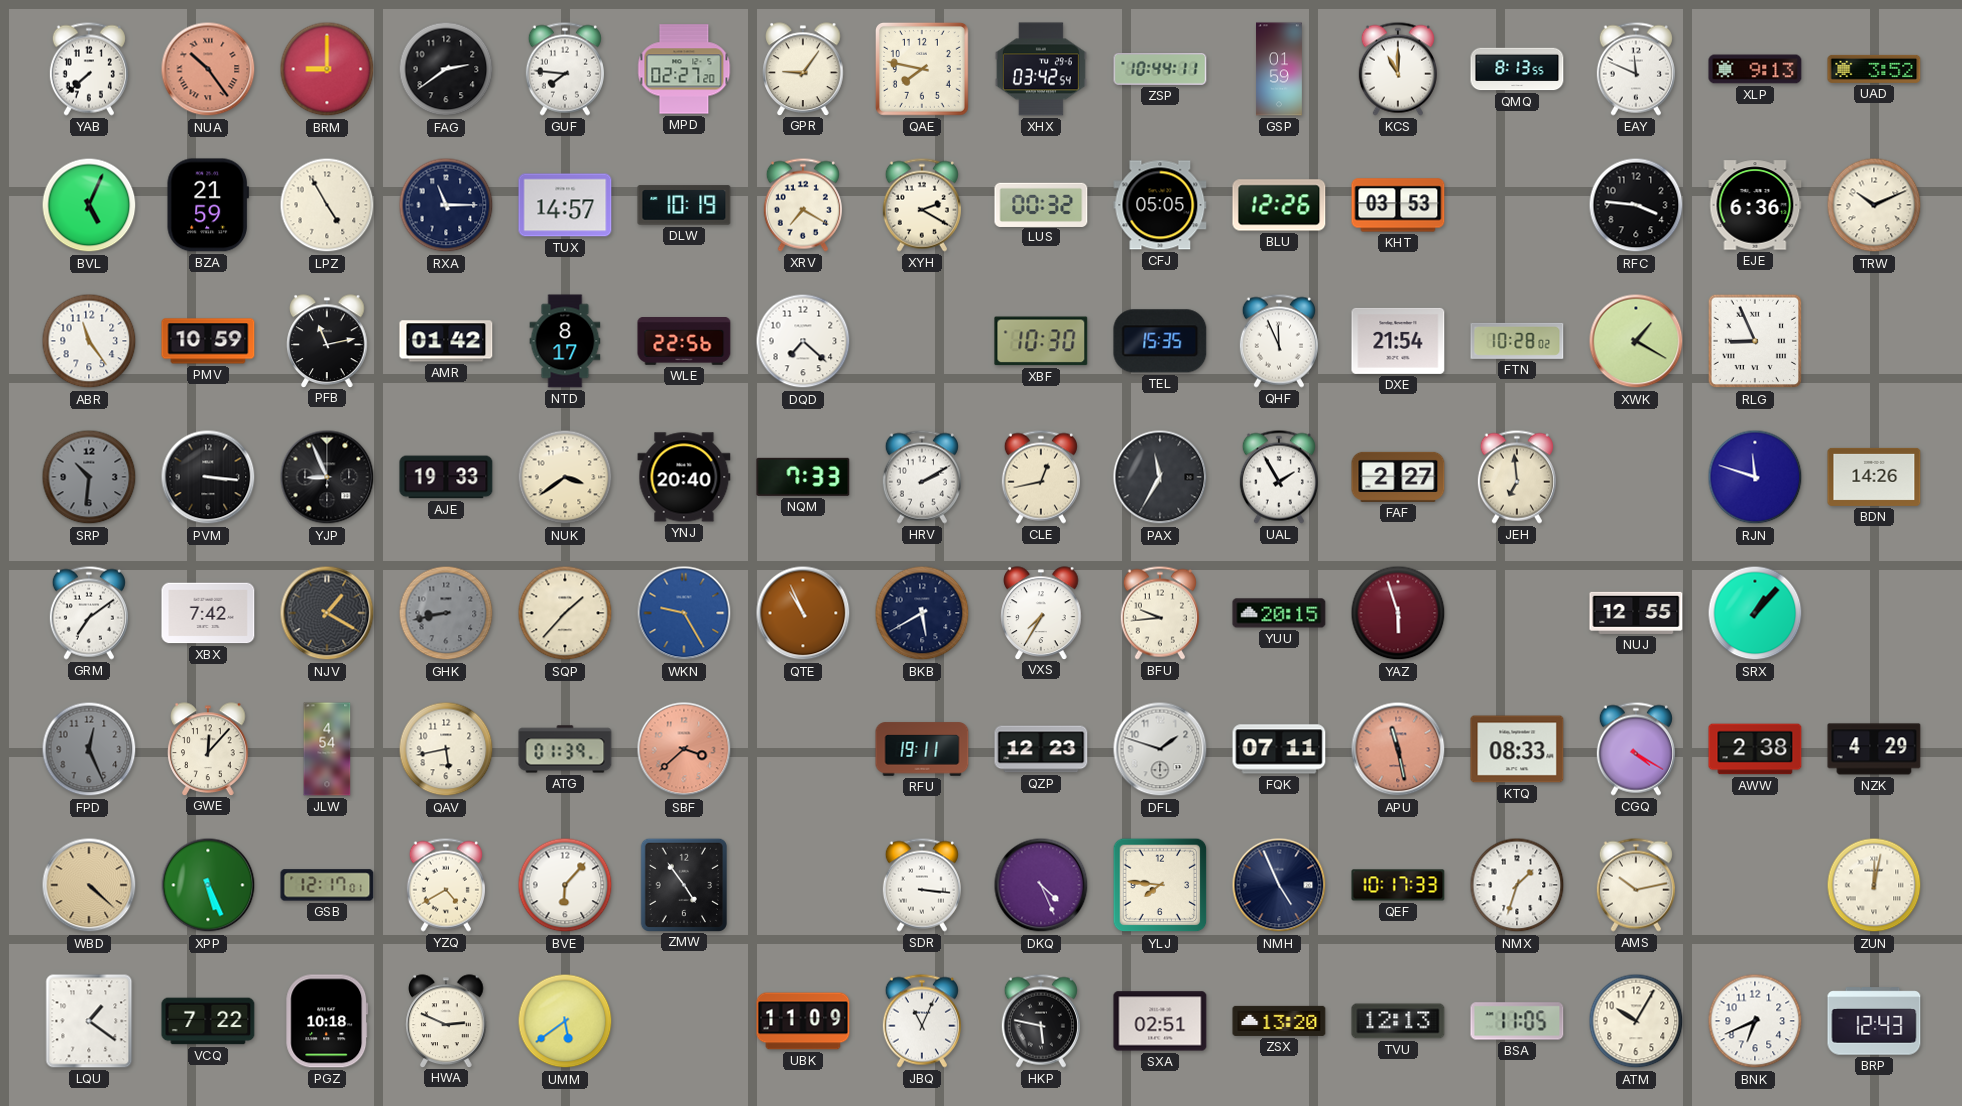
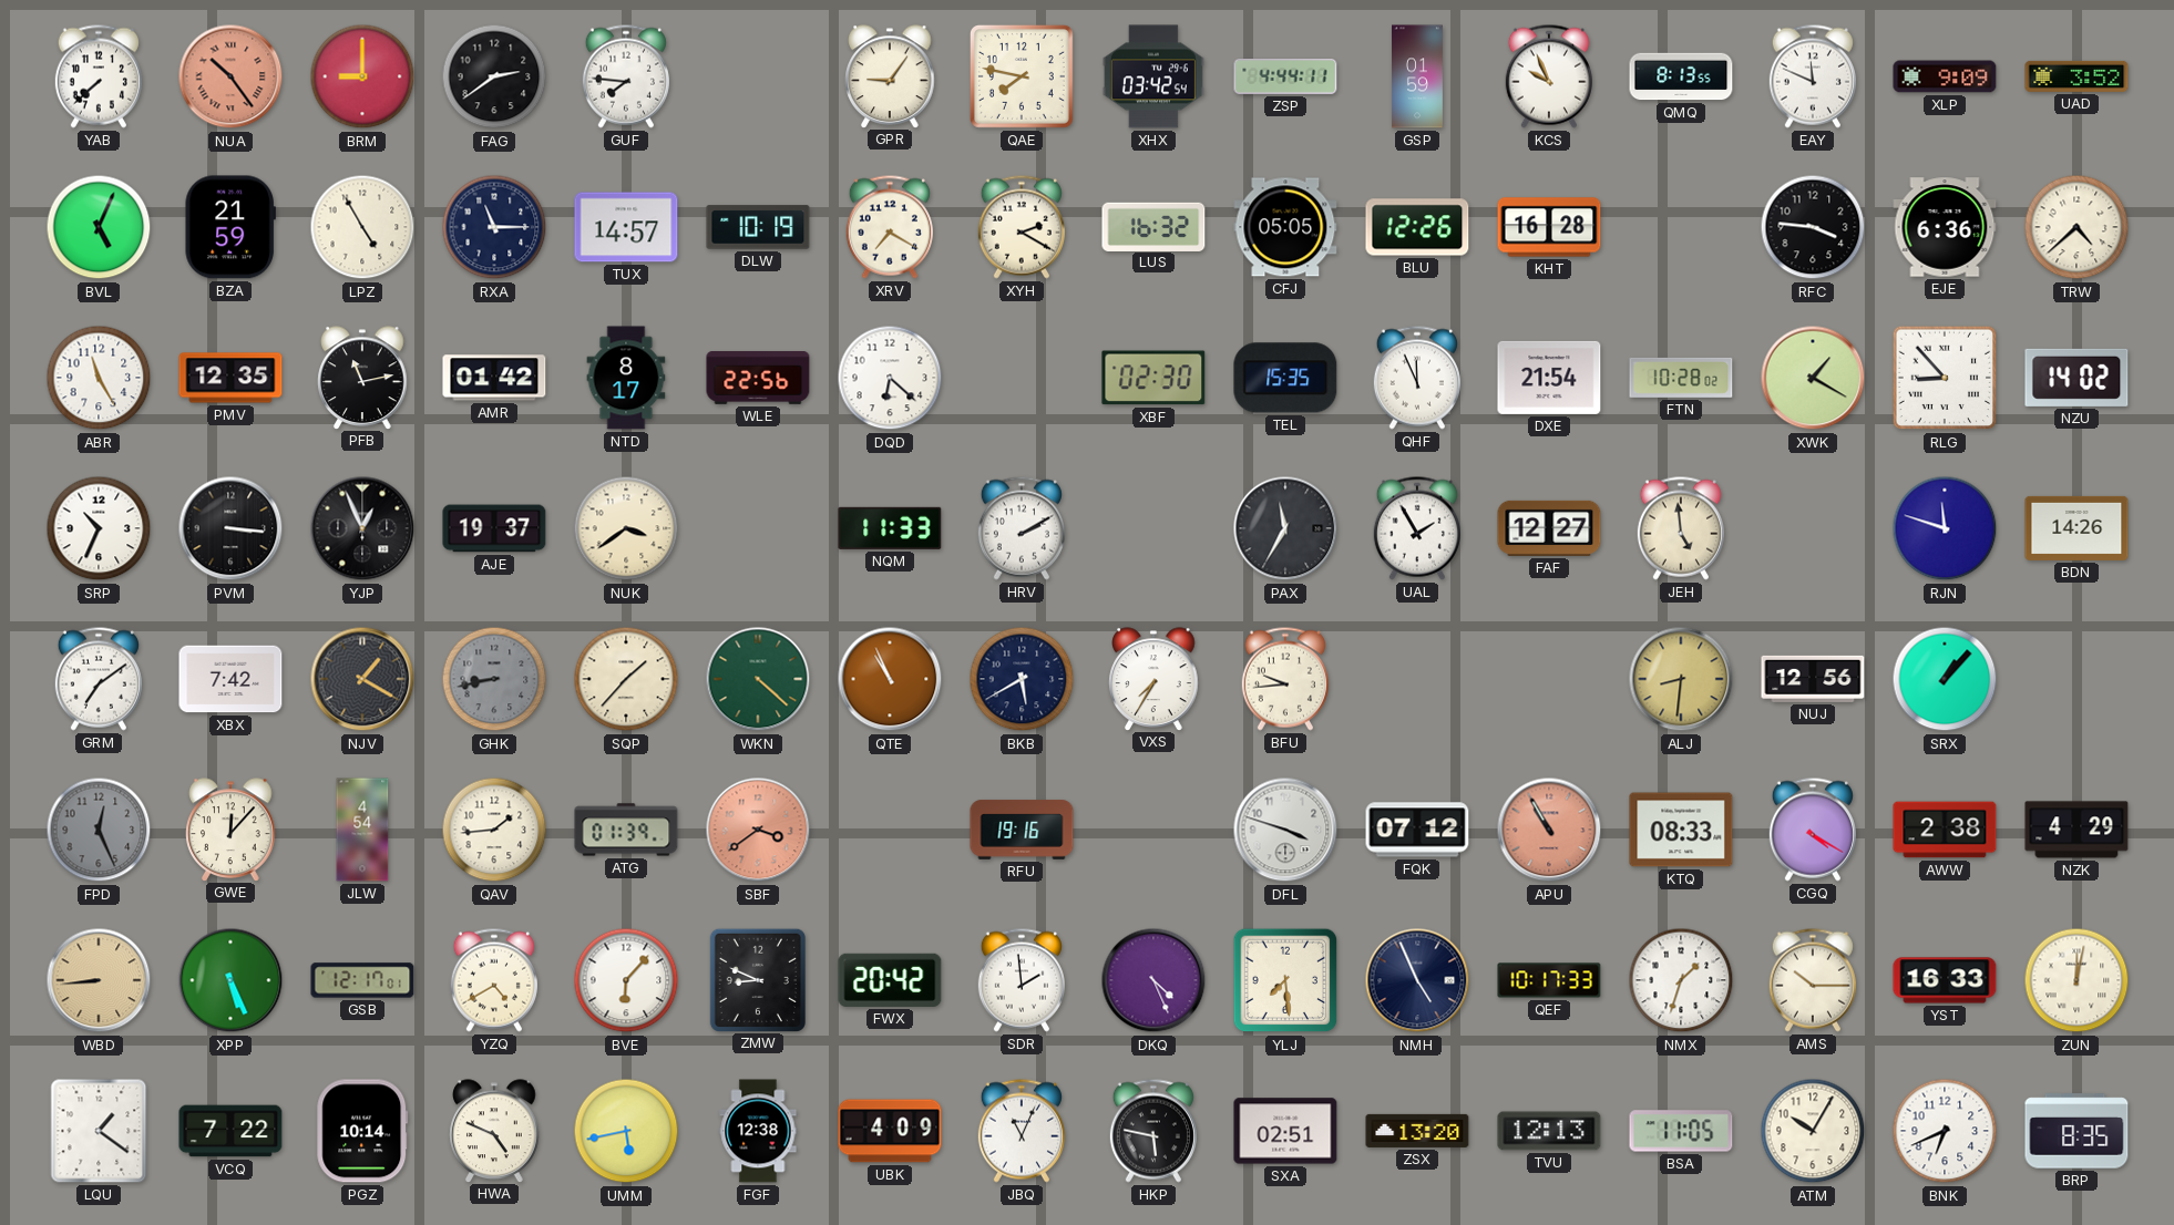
MPD: 02:27 -> none (684, 69)
ZSP: 10:44 -> 4:44 (1285, 78)
KCS: 11:00 -> 9:56 (1549, 76)
XLP: 9:13 -> 9:09 (1945, 76)
LUS: 00:32 -> 16:32 (1153, 226)
KHT: 03:53 -> 16:28 (1549, 227)
TRW: 10:11 -> 4:38 (2076, 227)
ABR: 11:24 -> 11:25 (99, 378)
PMV: 10:59 -> 12:35 (230, 378)
DQD: 7:22 -> 6:22 (890, 378)
XBF: 10:30 -> 02:30 (1153, 378)
RLG: 8:56 -> 8:53 (1945, 378)
NZU: none -> 14:02 (2076, 378)
SRP: 10:31 -> 10:34 (99, 528)
SRP dial: grey -> white (99, 528)
YJP: 8:56 -> 12:56 (362, 528)
AJE: 19:33 -> 19:37 (494, 528)
YNJ: 20:40 -> none (684, 477)
NQM: 7:33 -> 11:33 (890, 528)
CLE: 12:43 -> none (1041, 477)
FAF: 2:27 -> 12:27 (1549, 528)
JEH: 6:59 -> 4:59 (1681, 528)
WKN: 9:25 -> 4:22 (758, 679)
WKN dial: blue -> green (758, 679)
YUU: 20:15 -> none (1279, 613)
YAZ: 5:57 -> none (1398, 613)
ALJ: none -> 8:31 (1681, 679)
NUJ: 12:55 -> 12:56 (1813, 679)
QAV: 5:43 -> 1:44 (494, 830)
SBF: 3:38 -> 3:39 (758, 830)
RFU: 19:11 -> 19:16 (1022, 830)
QZP: 12:23 -> none (1041, 749)
DFL: 1:48 -> 3:48 (1285, 830)
FQK: 07:11 -> 07:12 (1417, 830)
APU: 11:28 -> 10:55 (1549, 830)
WBD: 4:22 -> 8:44 (99, 980)
ZMW: 4:54 -> 8:49 (758, 979)
FWX: none -> 20:42 (890, 980)
SDR: 3:16 -> 1:59 (1022, 980)
YLJ: 7:46 -> 7:29 (1285, 980)
AMS: 10:13 -> 10:15 (1813, 980)
YST: none -> 16:33 (1945, 980)
PGZ: 10:18 -> 10:14 (362, 1131)
HWA: 2:49 -> 4:49 (494, 1131)
UMM: 5:39 -> 5:43 (626, 1131)
FGF: none -> 12:38 (758, 1131)
UBK: 11:09 -> 4:09 (890, 1131)
BRP: 12:43 -> 8:35 (2076, 1131)
